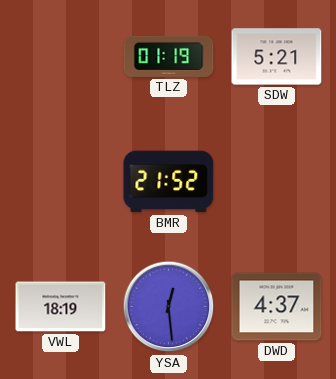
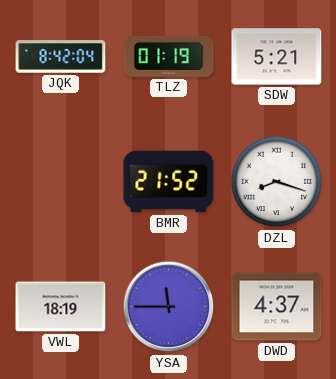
JQK: none -> 8:42 (61, 57)
DZL: none -> 8:18 (277, 182)
YSA: 12:29 -> 11:45 (169, 307)
